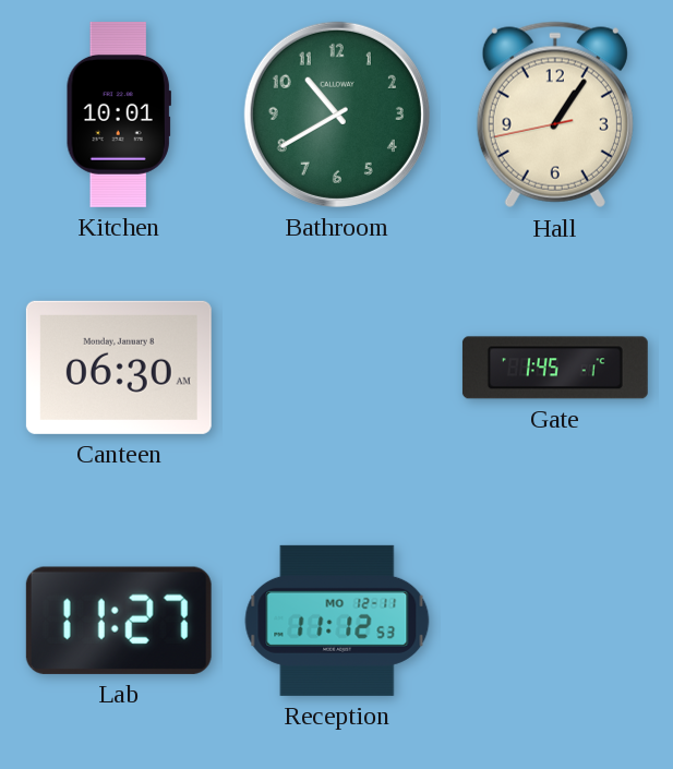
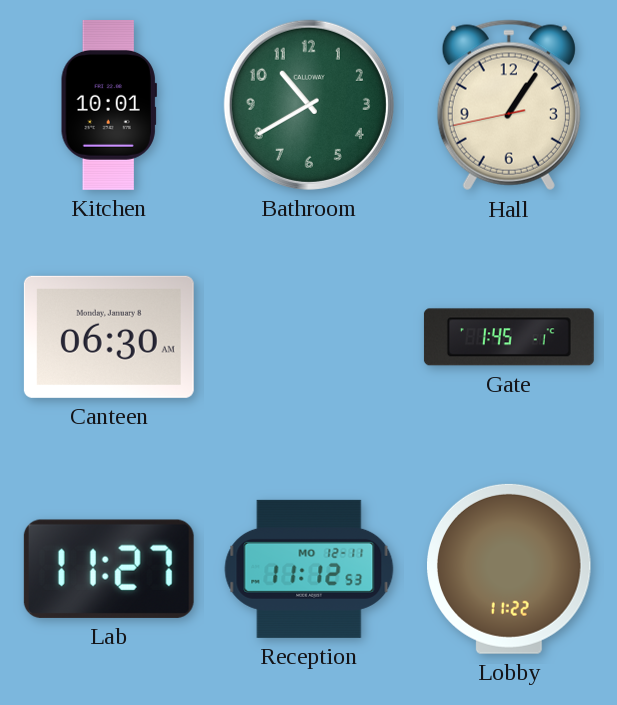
Lobby: none -> 11:22 (510, 569)
